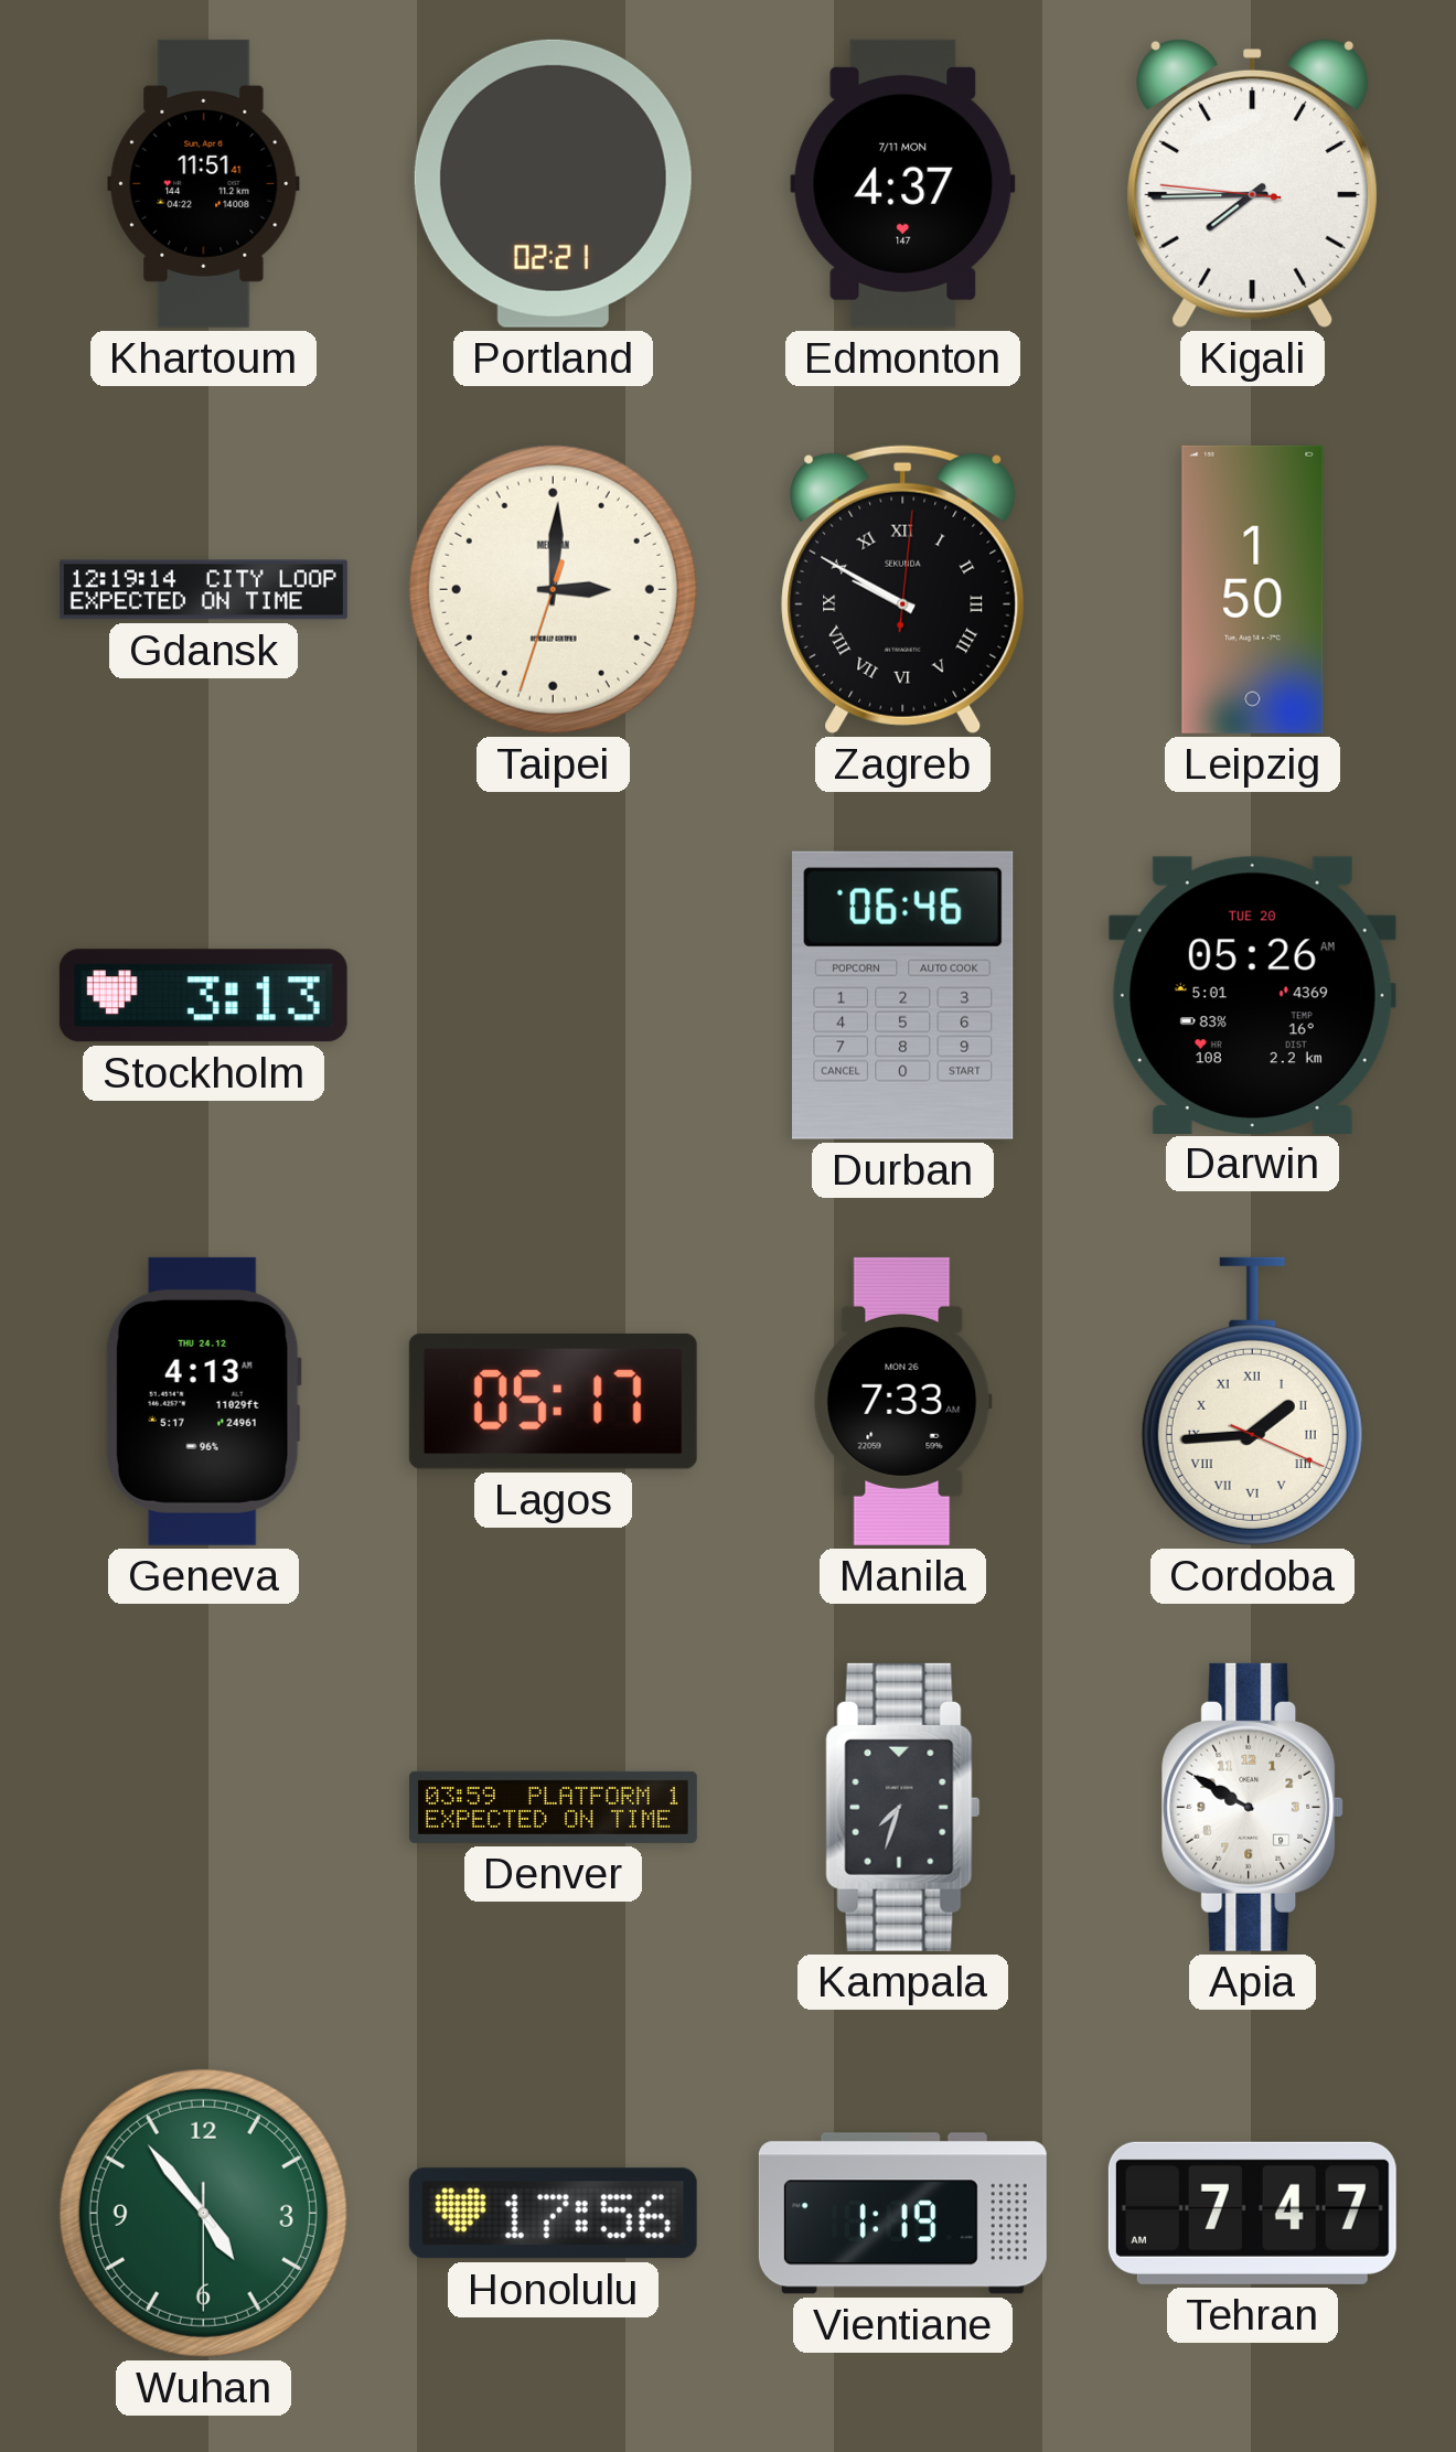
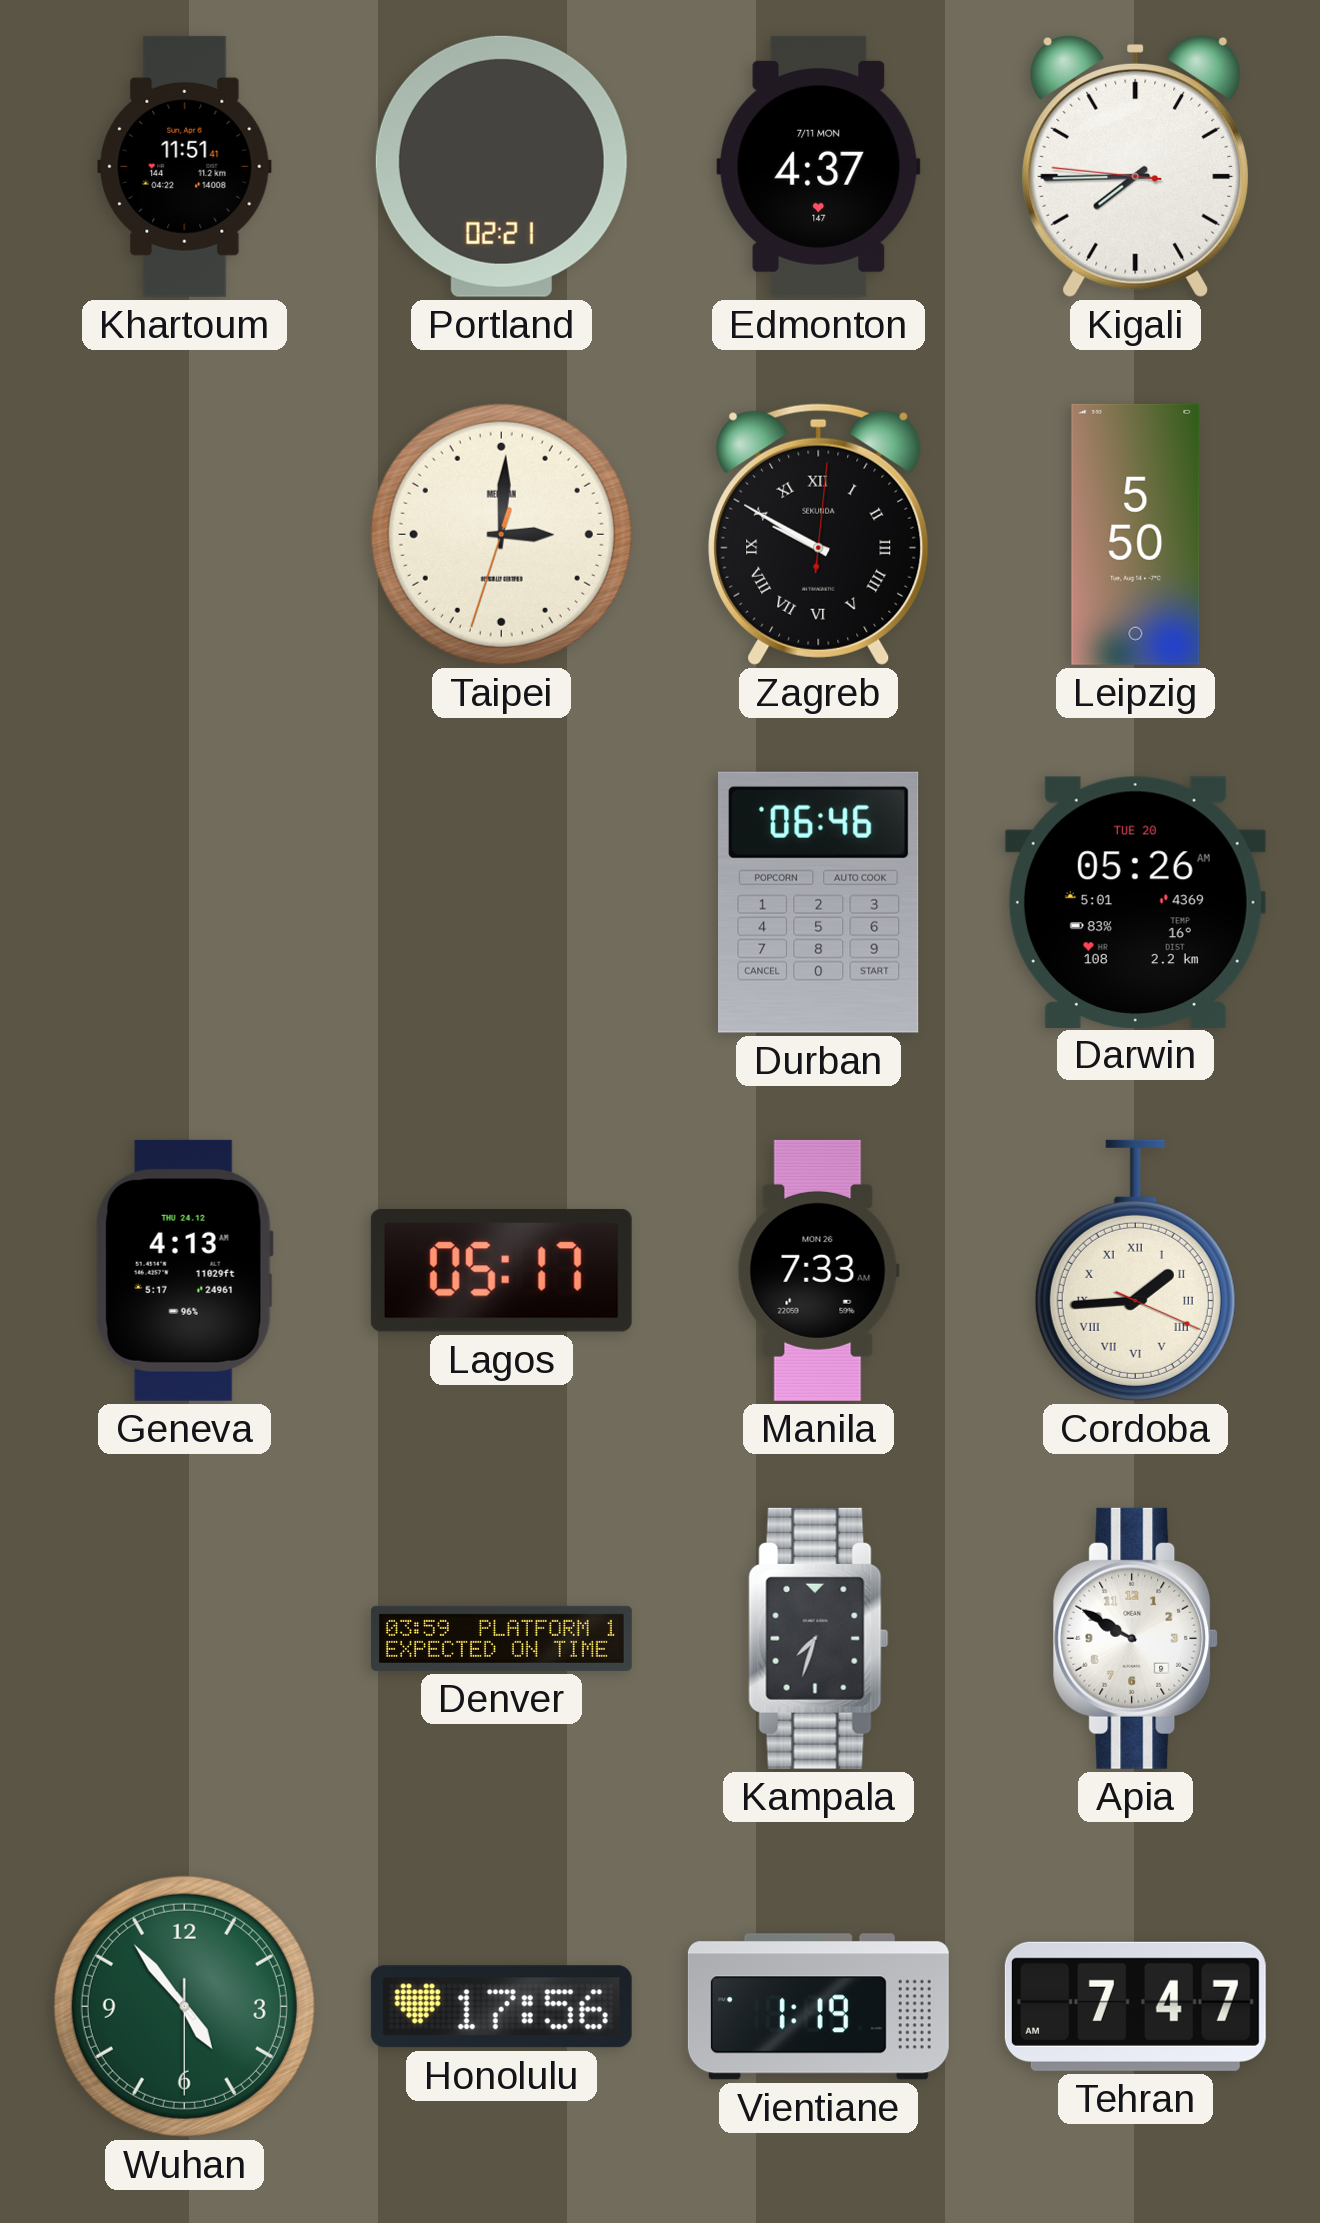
Gdansk: 12:19 -> none (203, 590)
Leipzig: 1:50 -> 5:50 (1136, 534)
Stockholm: 3:13 -> none (203, 996)
